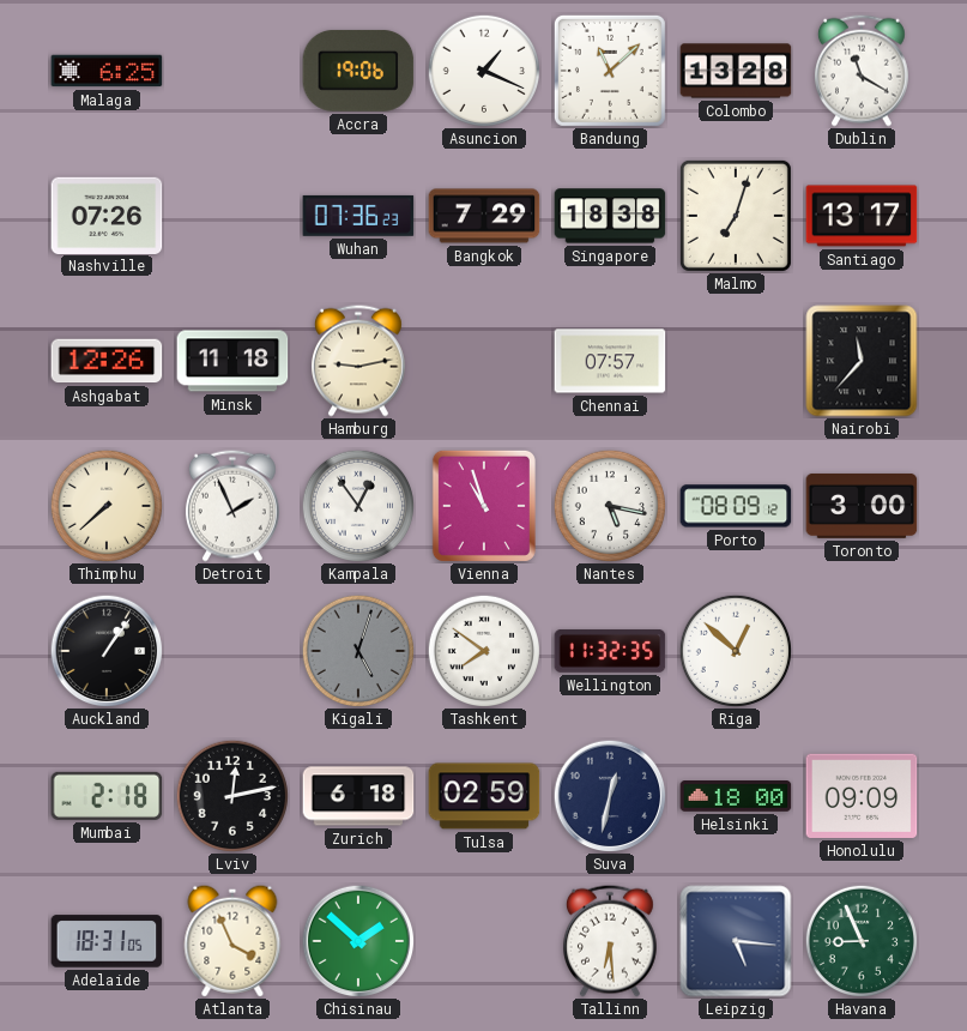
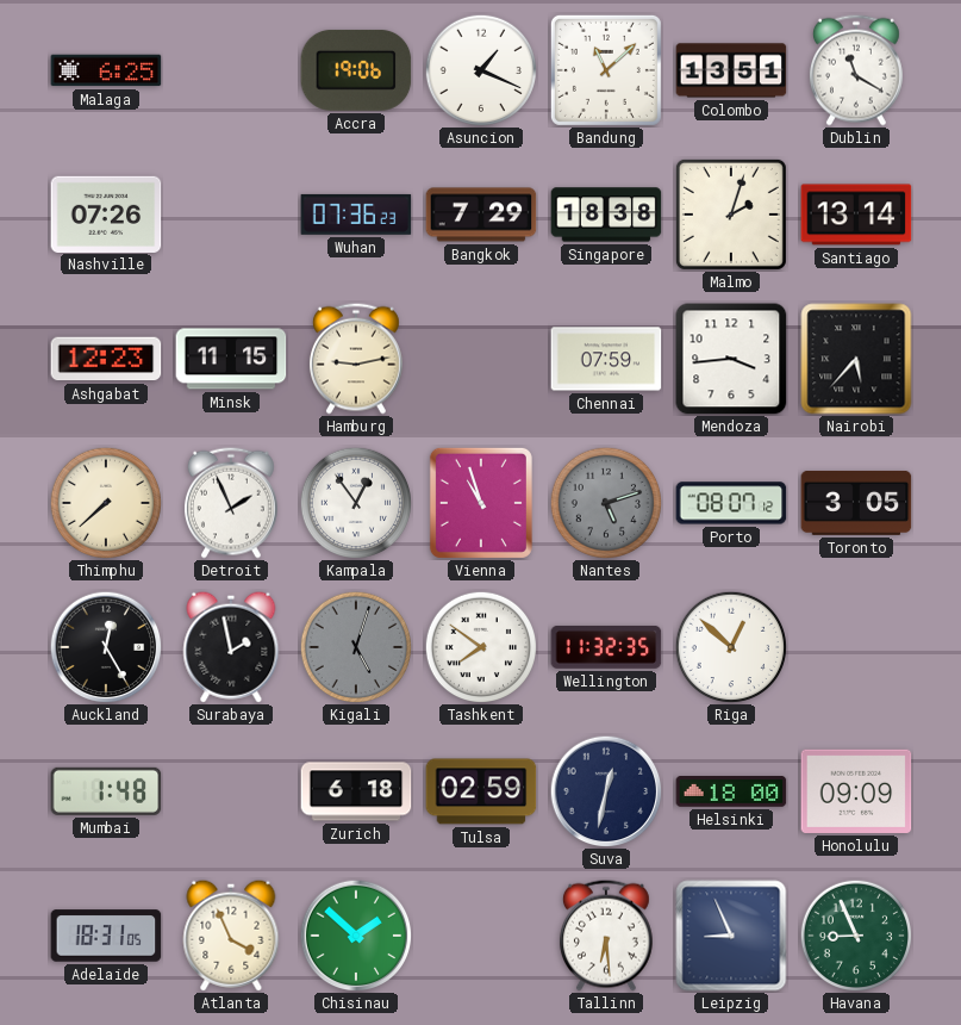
Colombo: 13:28 -> 13:51 (731, 70)
Malmo: 7:03 -> 2:03 (731, 215)
Santiago: 13:17 -> 13:14 (856, 215)
Ashgabat: 12:26 -> 12:23 (106, 359)
Minsk: 11:18 -> 11:15 (231, 359)
Chennai: 07:57 -> 07:59 (606, 359)
Mendoza: none -> 3:44 (731, 359)
Nairobi: 11:37 -> 5:37 (856, 359)
Nantes: 5:17 -> 5:12 (605, 502)
Nantes dial: white -> grey (605, 502)
Porto: 08:09 -> 08:07 (731, 503)
Toronto: 3:00 -> 3:05 (856, 503)
Auckland: 1:06 -> 12:25 (106, 647)
Surabaya: none -> 1:58 (231, 647)
Mumbai: 2:18 -> 1:48 (106, 791)
Lviv: 12:13 -> none (231, 795)
Leipzig: 5:16 -> 8:56 (731, 936)
